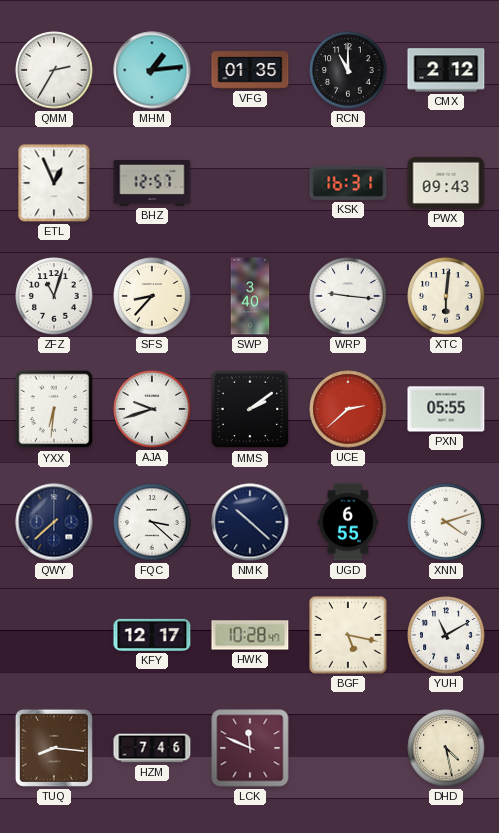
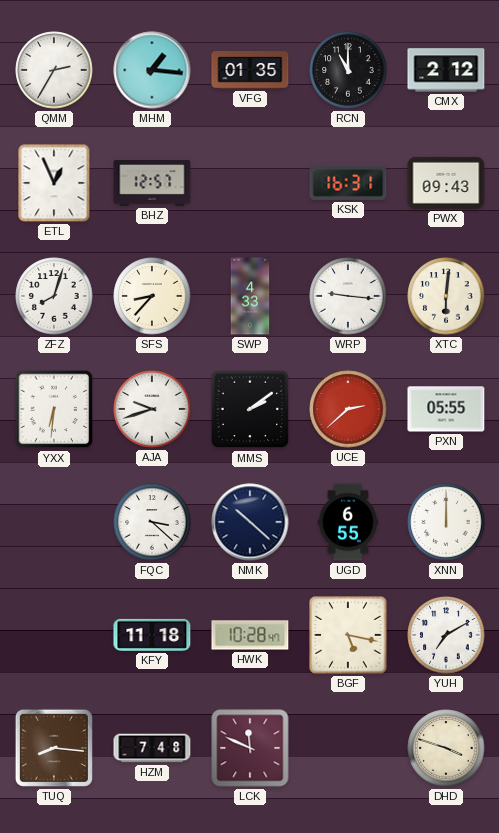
MHM: 1:14 -> 1:16 (152, 70)
ZFZ: 11:03 -> 8:03 (54, 296)
SWP: 3:40 -> 4:33 (250, 296)
QWY: 7:38 -> none (54, 522)
XNN: 4:12 -> 12:00 (446, 522)
KFY: 12:17 -> 11:18 (152, 635)
YUH: 11:10 -> 7:10 (446, 635)
HZM: 7:46 -> 7:48 (152, 748)
DHD: 4:28 -> 3:48 (446, 748)
